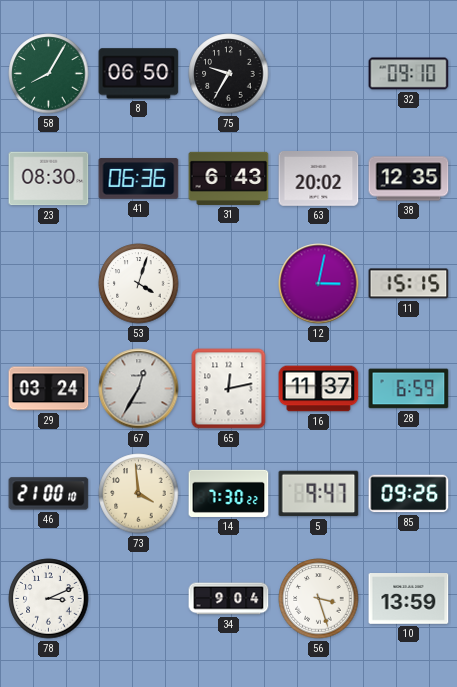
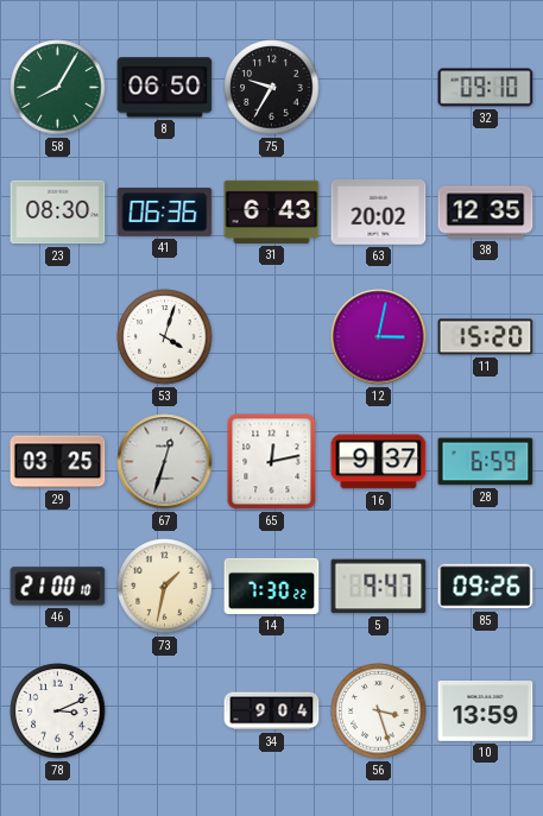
11: 15:15 -> 15:20 (486, 337)
29: 03:24 -> 03:25 (58, 462)
67: 12:35 -> 12:33 (165, 462)
16: 11:37 -> 9:37 (379, 462)
73: 3:59 -> 1:32 (165, 587)
